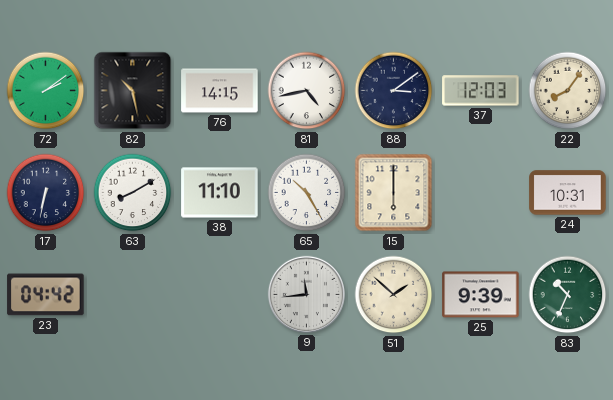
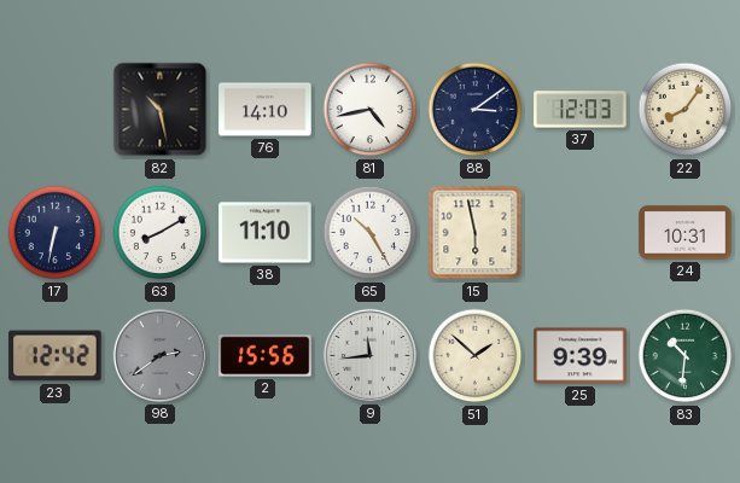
72: 2:09 -> none (46, 91)
76: 14:15 -> 14:10 (266, 110)
15: 6:00 -> 5:58 (476, 233)
23: 04:42 -> 12:42 (56, 356)
98: none -> 2:39 (159, 355)
2: none -> 15:56 (266, 356)
83: 10:34 -> 10:31 (686, 356)
